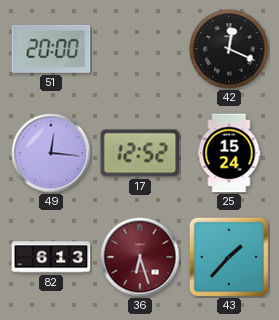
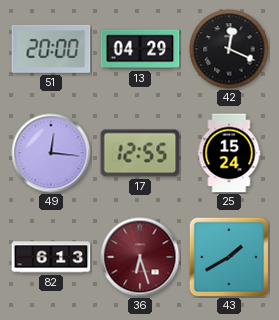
13: none -> 04:29 (140, 49)
17: 12:52 -> 12:55 (140, 153)
43: 1:37 -> 1:40 (229, 257)
